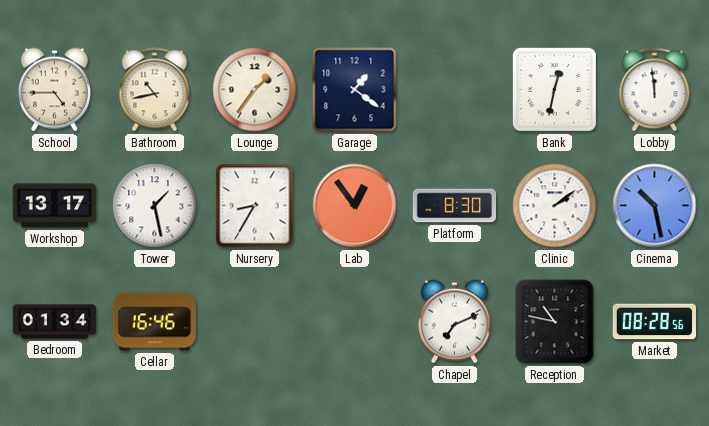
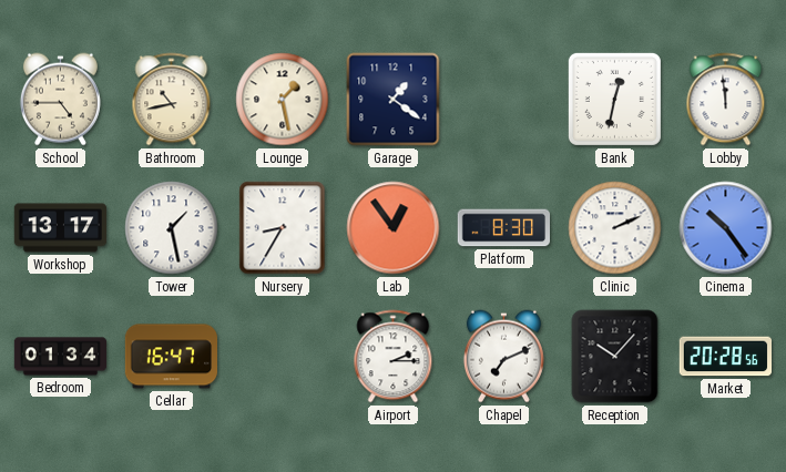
Lounge: 1:36 -> 1:28 (283, 100)
Clinic: 2:09 -> 2:11 (615, 228)
Cinema: 10:28 -> 10:24 (726, 228)
Cellar: 16:46 -> 16:47 (171, 357)
Airport: none -> 2:15 (394, 357)
Reception: 10:47 -> 10:07 (615, 357)
Market: 08:28 -> 20:28 (725, 357)
